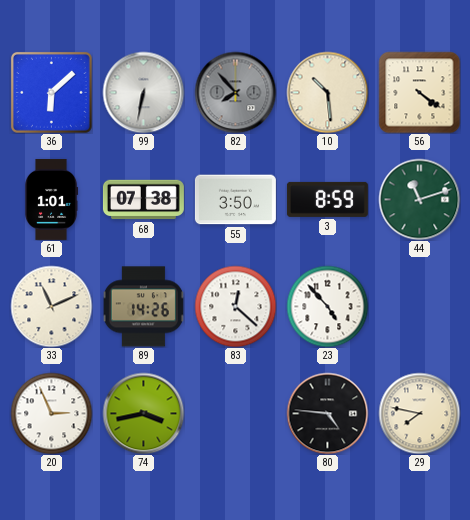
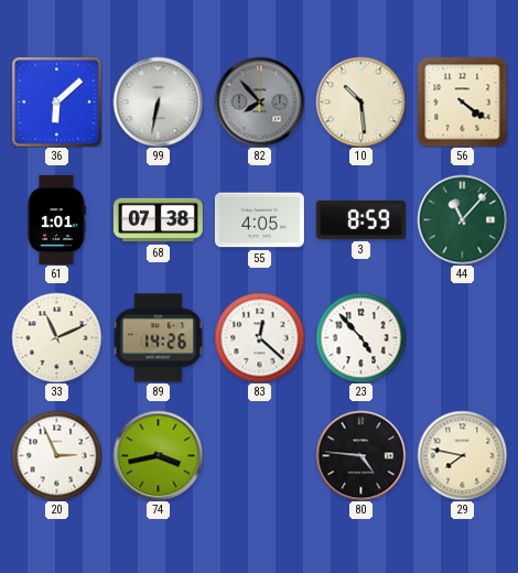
55: 3:50 -> 4:05 (259, 220)
44: 11:12 -> 11:07 (462, 219)
